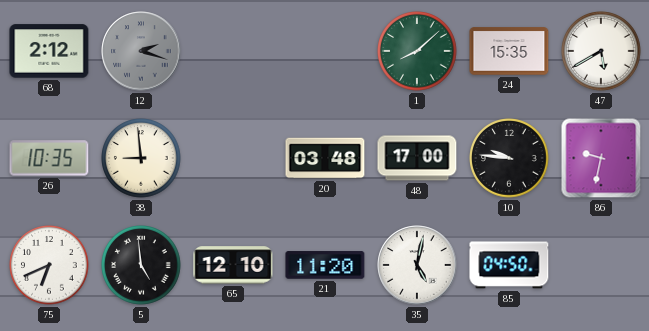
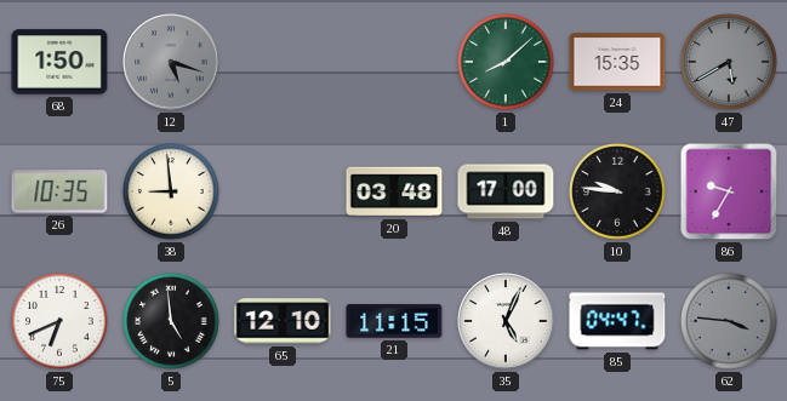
68: 2:12 -> 1:50 (59, 62)
12: 2:18 -> 5:18 (171, 62)
47 dial: white -> grey (729, 62)
86: 9:32 -> 9:35 (729, 191)
21: 11:20 -> 11:15 (394, 321)
35: 5:02 -> 5:04 (506, 321)
85: 04:50 -> 04:47 (617, 321)
62: none -> 3:46 (729, 321)
